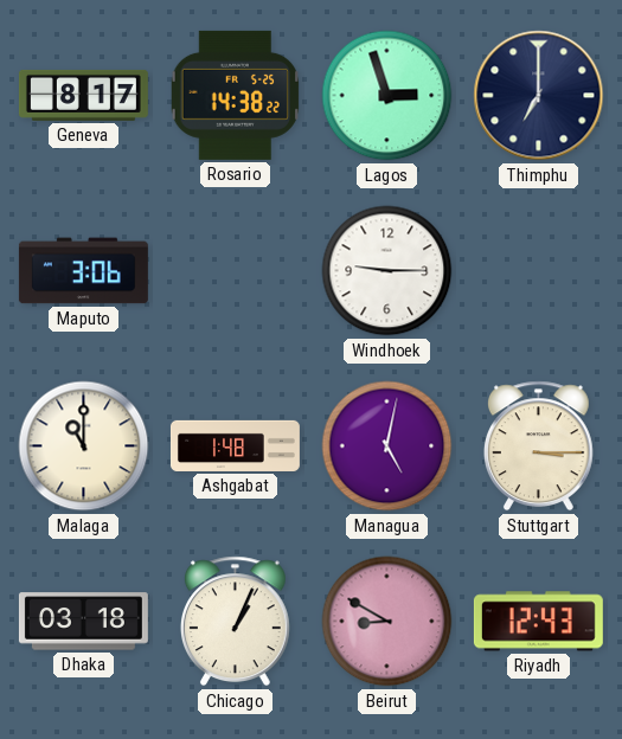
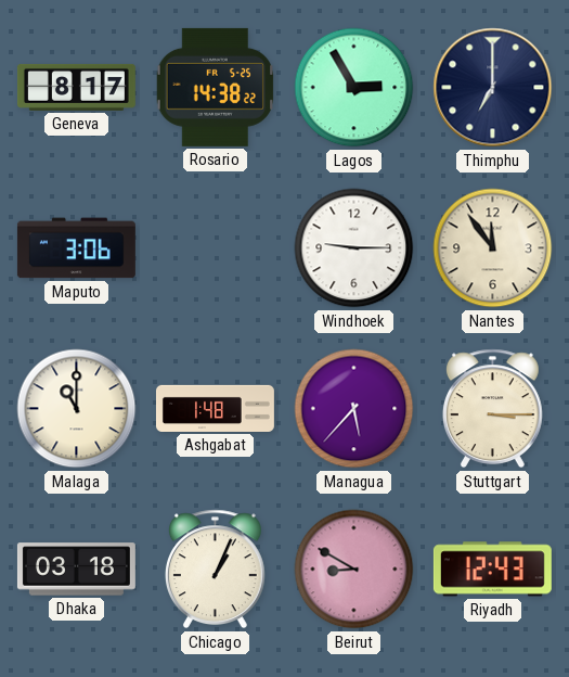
Lagos: 2:57 -> 2:55 (354, 88)
Nantes: none -> 11:54 (493, 248)
Managua: 5:02 -> 5:37 (354, 409)
